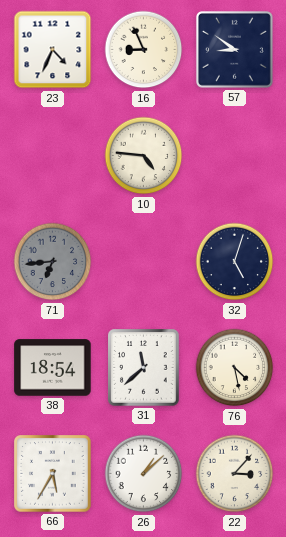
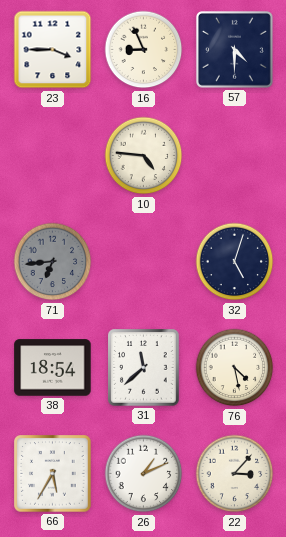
23: 4:34 -> 3:45 (53, 50)
57: 8:51 -> 4:30 (234, 49)
26: 1:08 -> 1:11 (144, 474)
